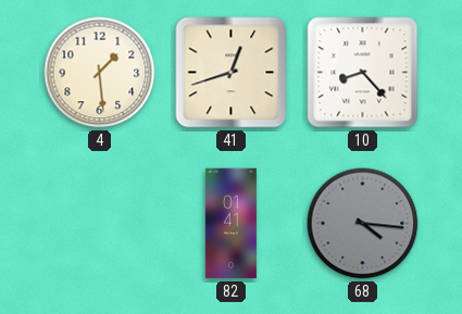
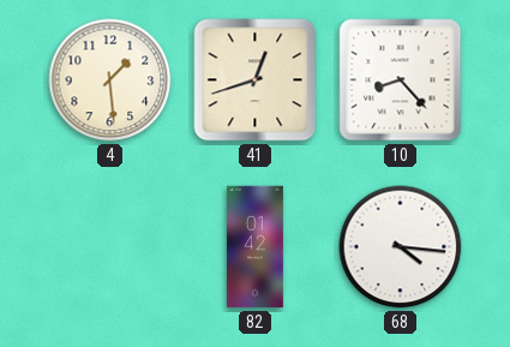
82: 01:41 -> 01:42 (256, 247)
68 dial: grey -> white (401, 247)
